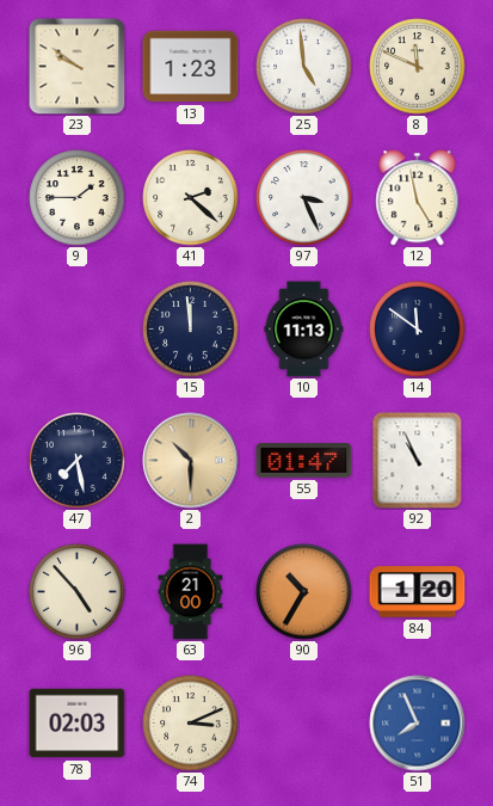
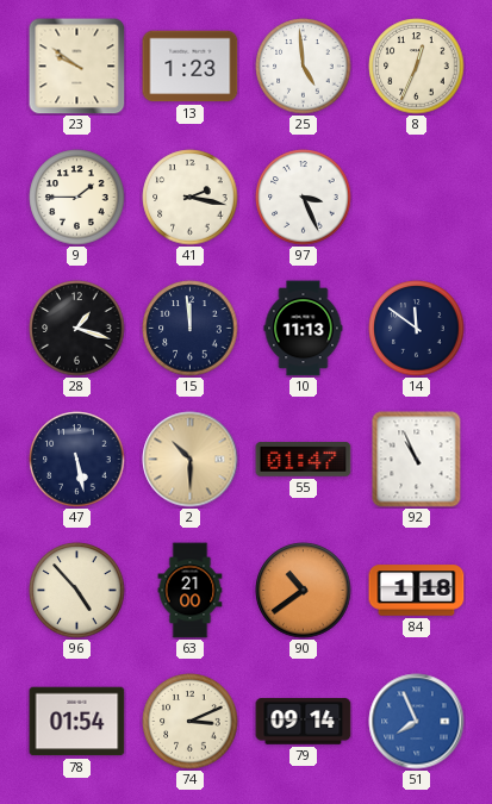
8: 11:49 -> 12:34 (417, 67)
41: 2:22 -> 2:17 (191, 198)
12: 4:58 -> none (418, 198)
28: none -> 1:18 (77, 329)
47: 7:28 -> 5:28 (77, 460)
90: 10:35 -> 10:39 (304, 591)
84: 1:20 -> 1:18 (417, 591)
78: 02:03 -> 01:54 (77, 722)
79: none -> 09:14 (304, 722)
